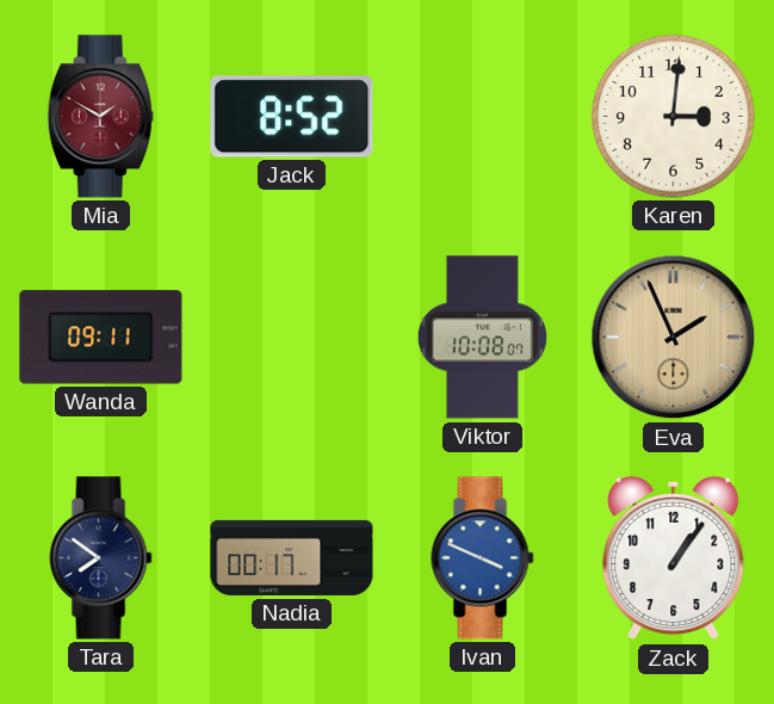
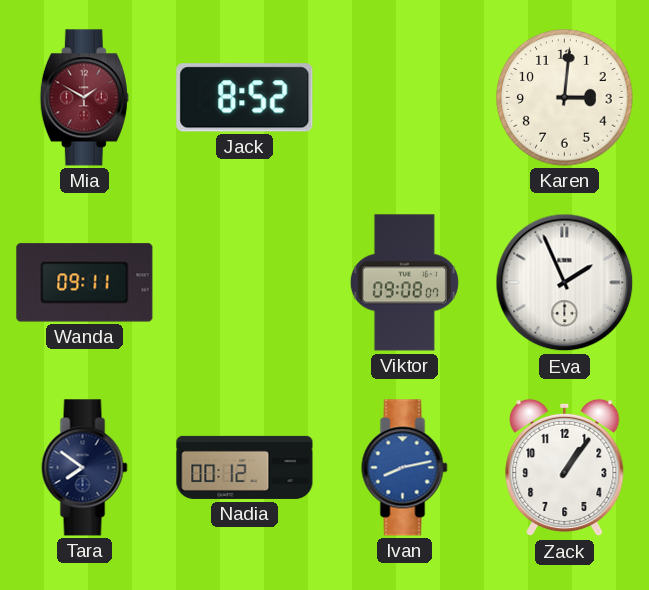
Viktor: 10:08 -> 09:08 (404, 283)
Eva dial: champagne -> white (565, 283)
Nadia: 00:17 -> 00:12 (245, 467)
Ivan: 3:49 -> 8:13 (405, 468)
